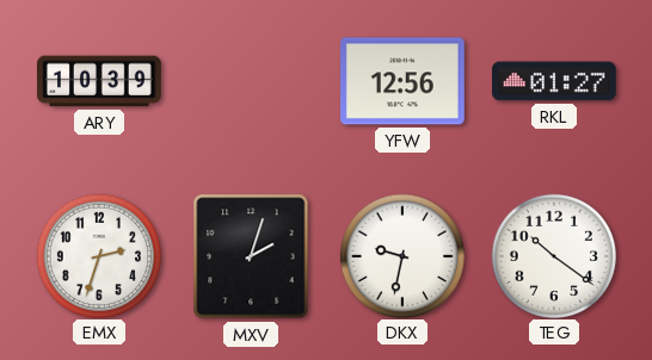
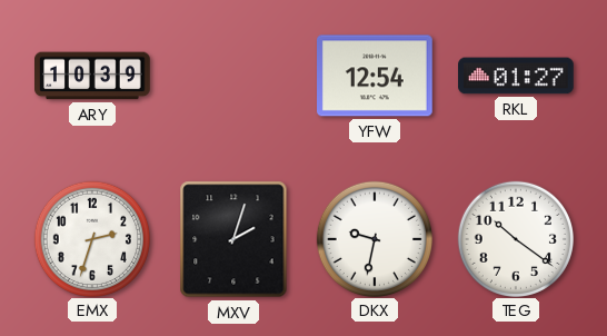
YFW: 12:56 -> 12:54 (376, 76)
